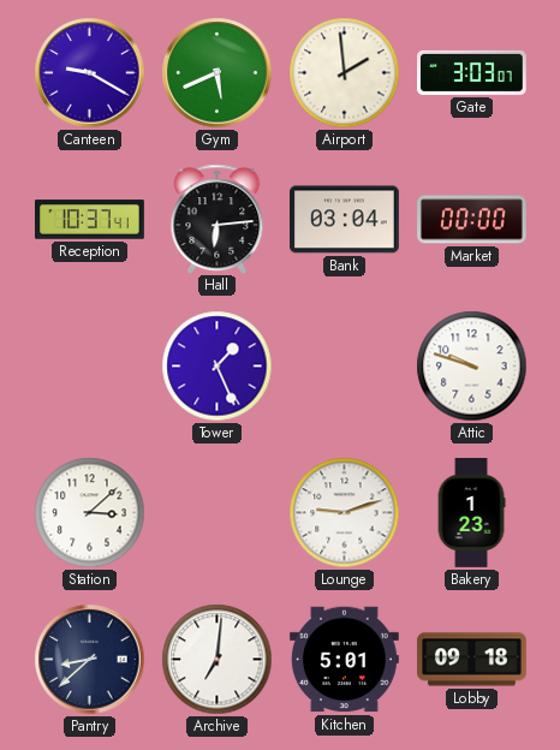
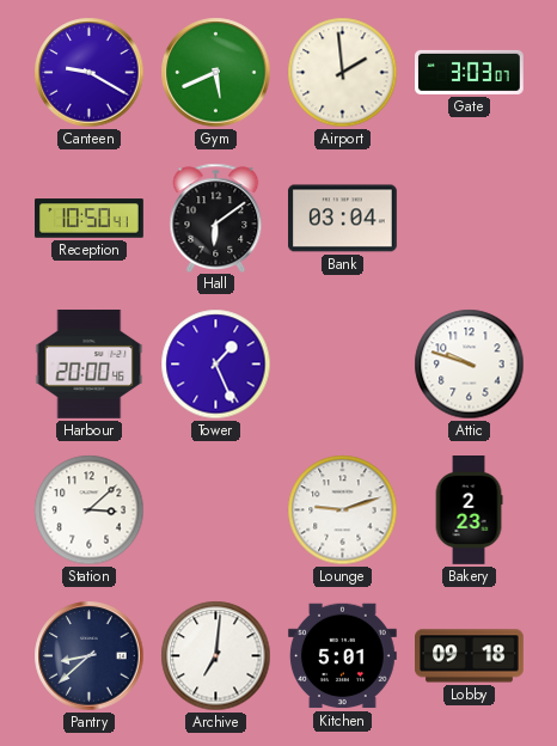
Reception: 10:37 -> 10:50 (90, 219)
Hall: 6:14 -> 6:09 (216, 218)
Market: 00:00 -> none (472, 220)
Harbour: none -> 20:00 (90, 363)
Bakery: 1:23 -> 2:23 (469, 510)
